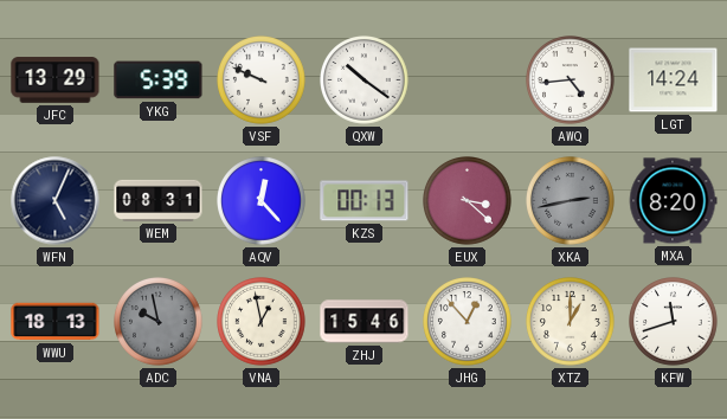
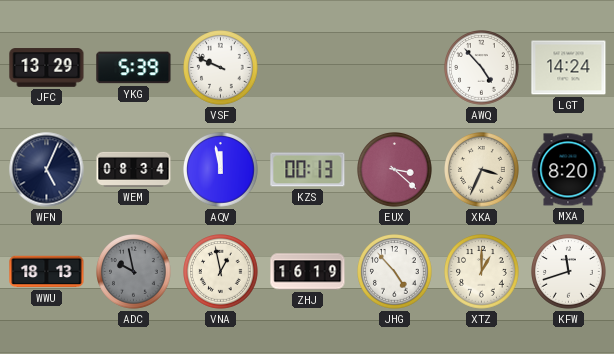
QXW: 10:21 -> none (365, 80)
AWQ: 4:44 -> 4:53 (482, 68)
WEM: 08:31 -> 08:34 (134, 169)
AQV: 12:23 -> 11:58 (221, 170)
XKA: 2:43 -> 3:34 (482, 170)
XKA dial: grey -> cream (482, 170)
ZHJ: 15:46 -> 16:19 (308, 272)
JHG: 12:53 -> 4:53 (395, 272)
